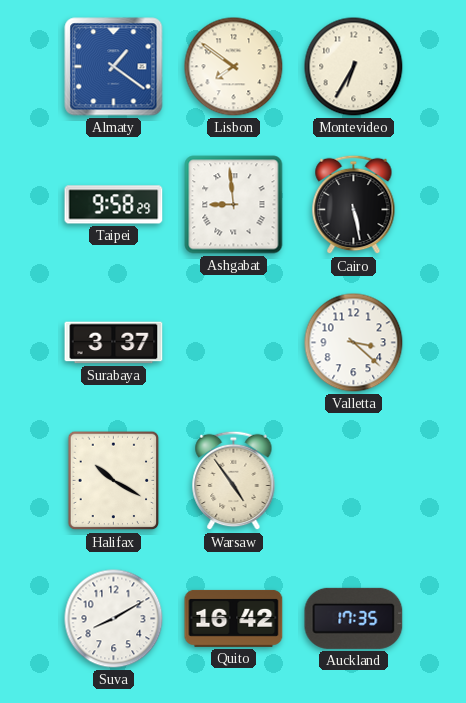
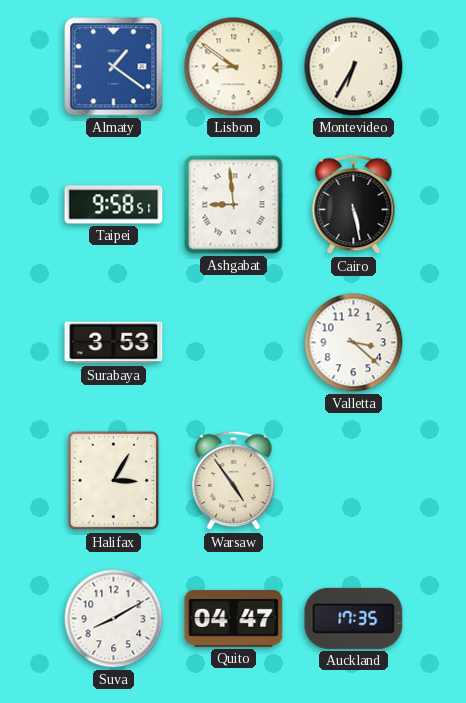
Lisbon: 7:51 -> 8:51 (234, 67)
Taipei: 9:58:29 -> 9:58:51 (114, 205)
Surabaya: 3:37 -> 3:53 (114, 343)
Halifax: 10:20 -> 3:05 (114, 481)
Quito: 16:42 -> 04:47 (234, 618)
